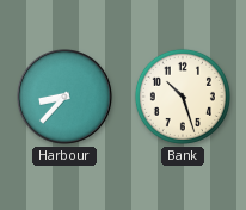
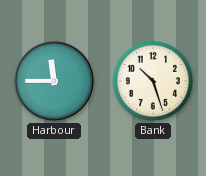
Harbour: 8:37 -> 11:45 (55, 82)
